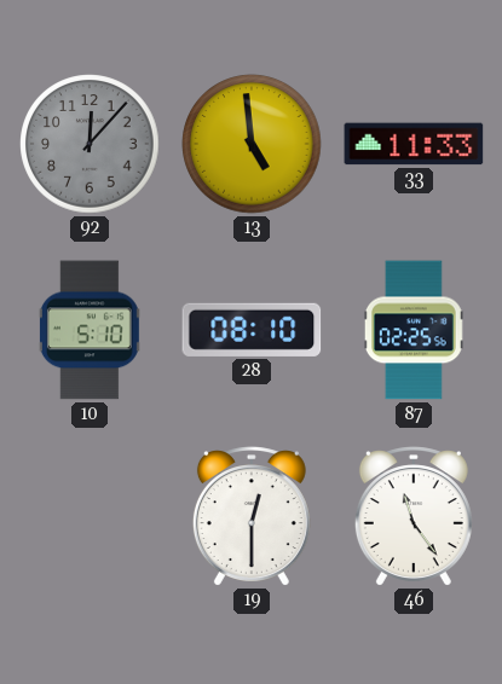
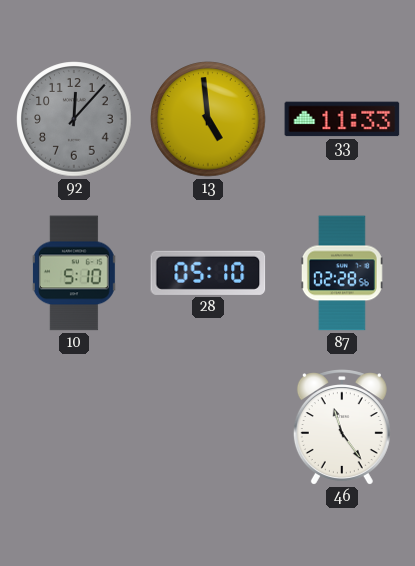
28: 08:10 -> 05:10 (208, 273)
87: 02:25 -> 02:28 (342, 273)
19: 12:30 -> none (252, 516)
